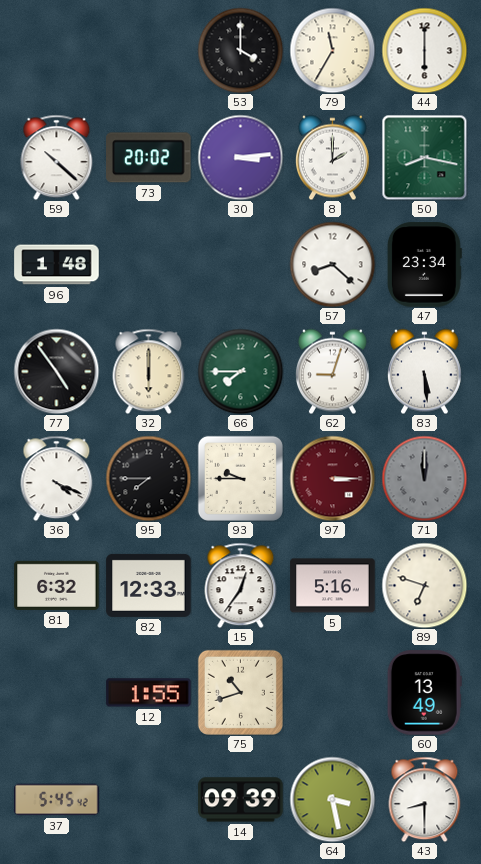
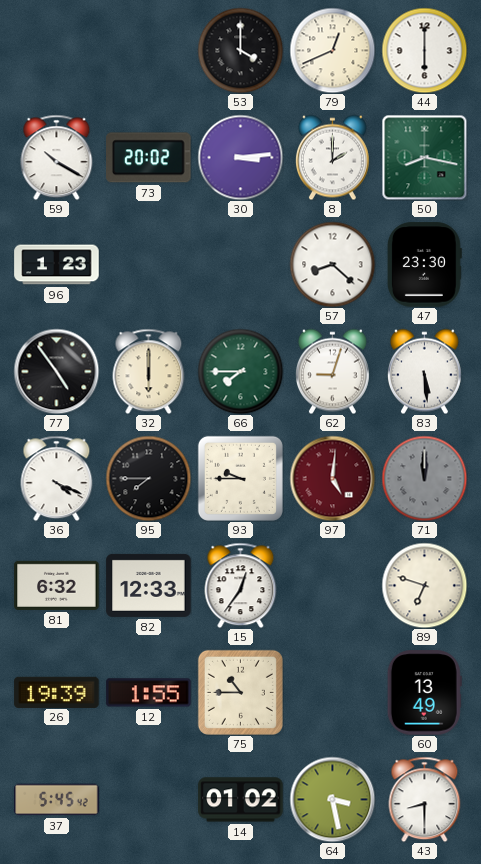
79: 11:35 -> 12:41 (332, 50)
59: 10:22 -> 10:20 (57, 157)
96: 1:48 -> 1:23 (57, 265)
47: 23:34 -> 23:30 (424, 265)
97: 3:15 -> 5:01 (332, 478)
5: 5:16 -> none (333, 586)
26: none -> 19:39 (57, 692)
75: 10:42 -> 10:45 (240, 692)
14: 09:39 -> 01:02 (241, 800)
